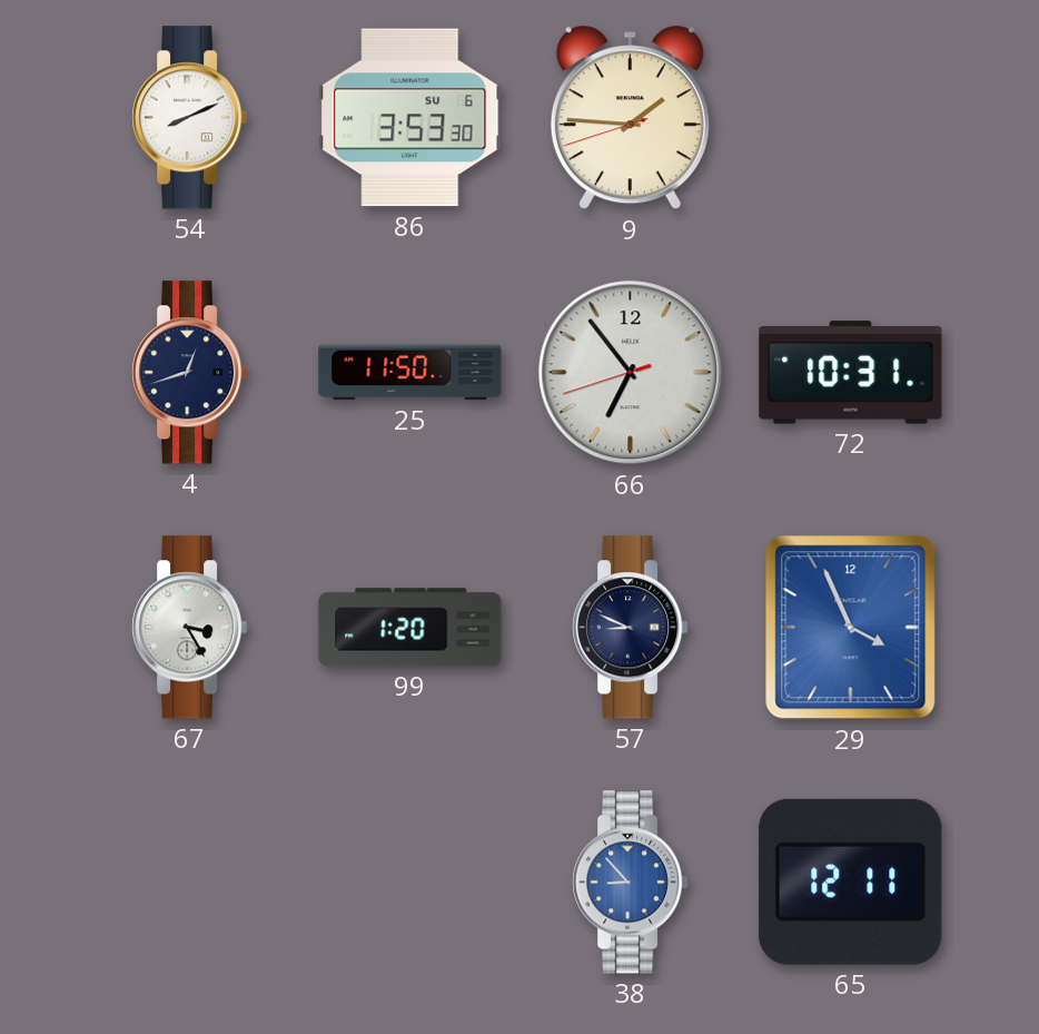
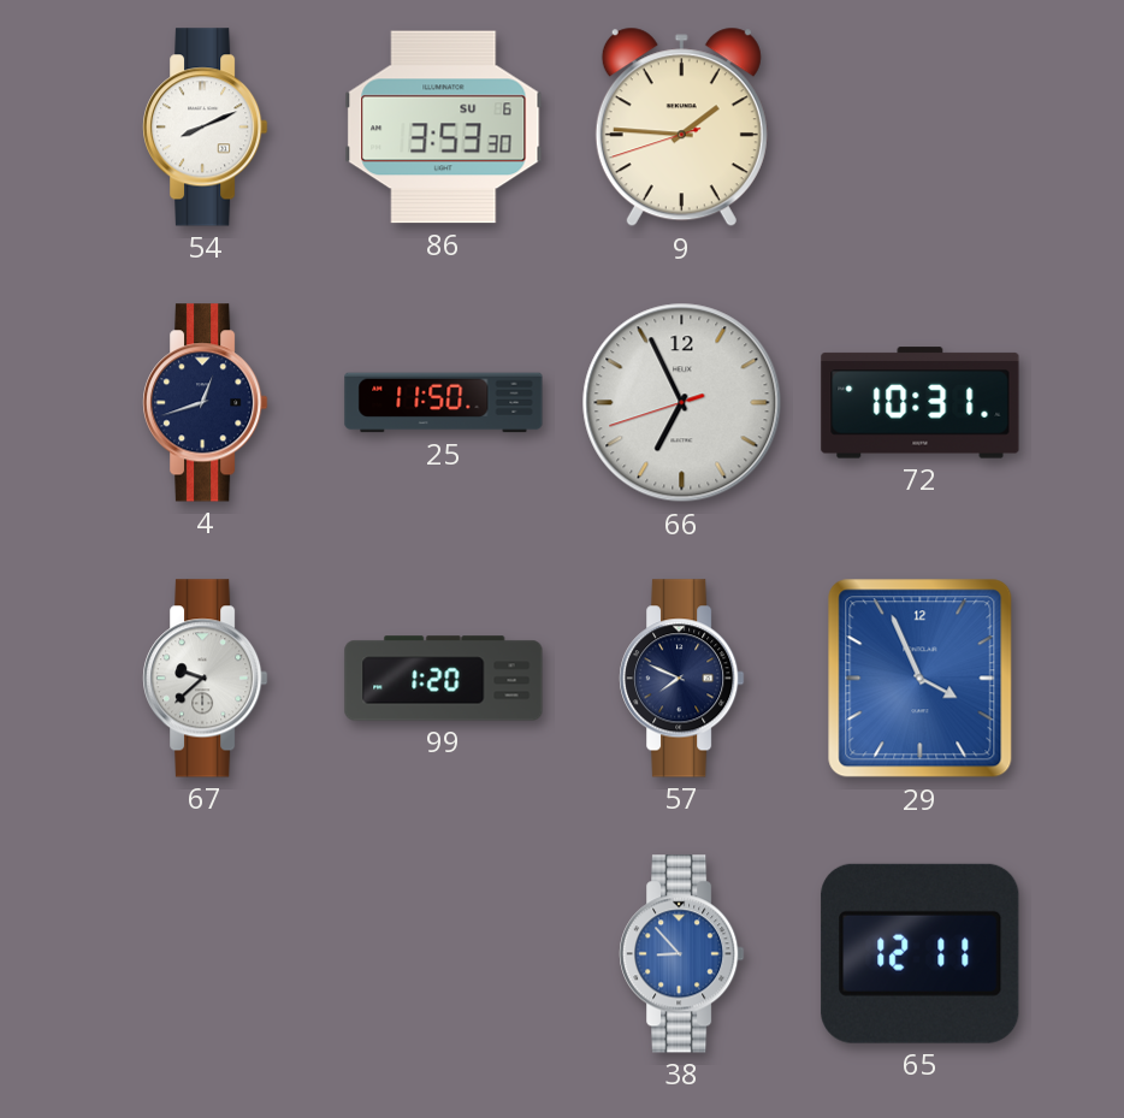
66: 6:53 -> 6:55 (682, 403)
67: 3:25 -> 9:38 (206, 679)
57: 8:49 -> 7:49 (682, 679)
